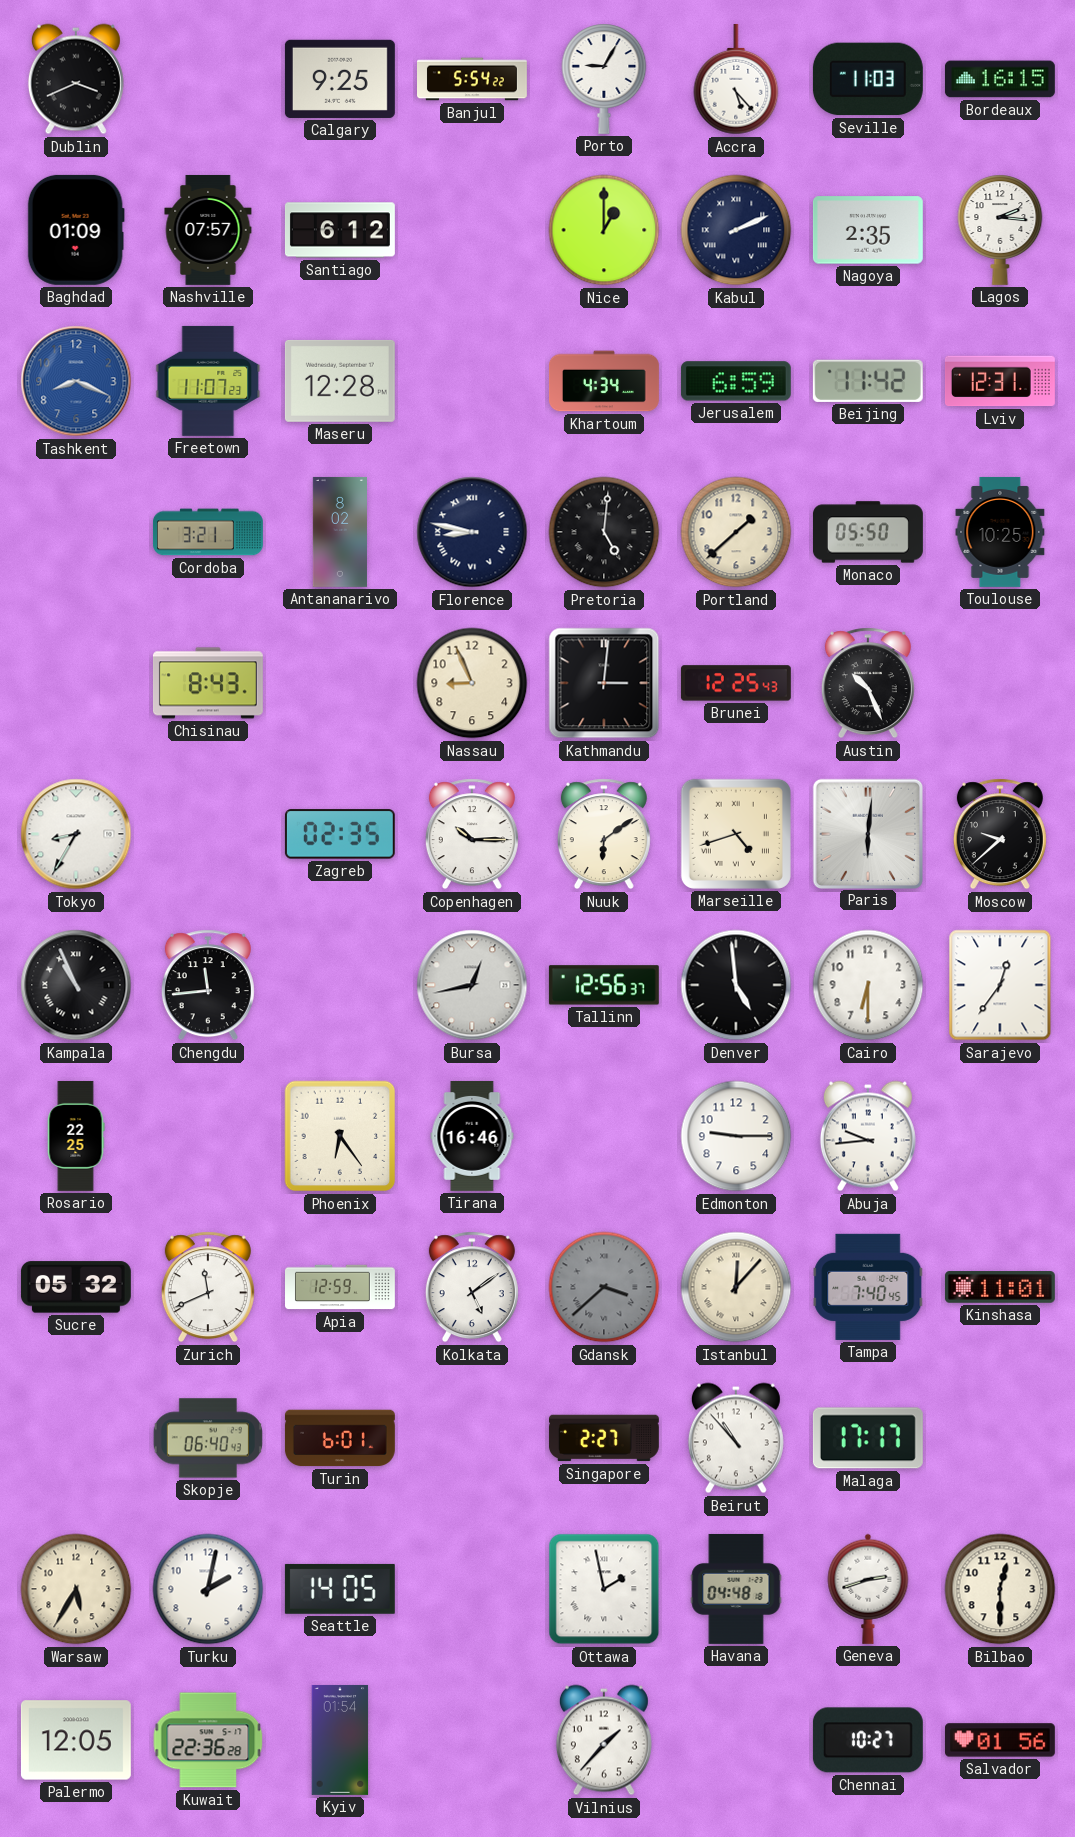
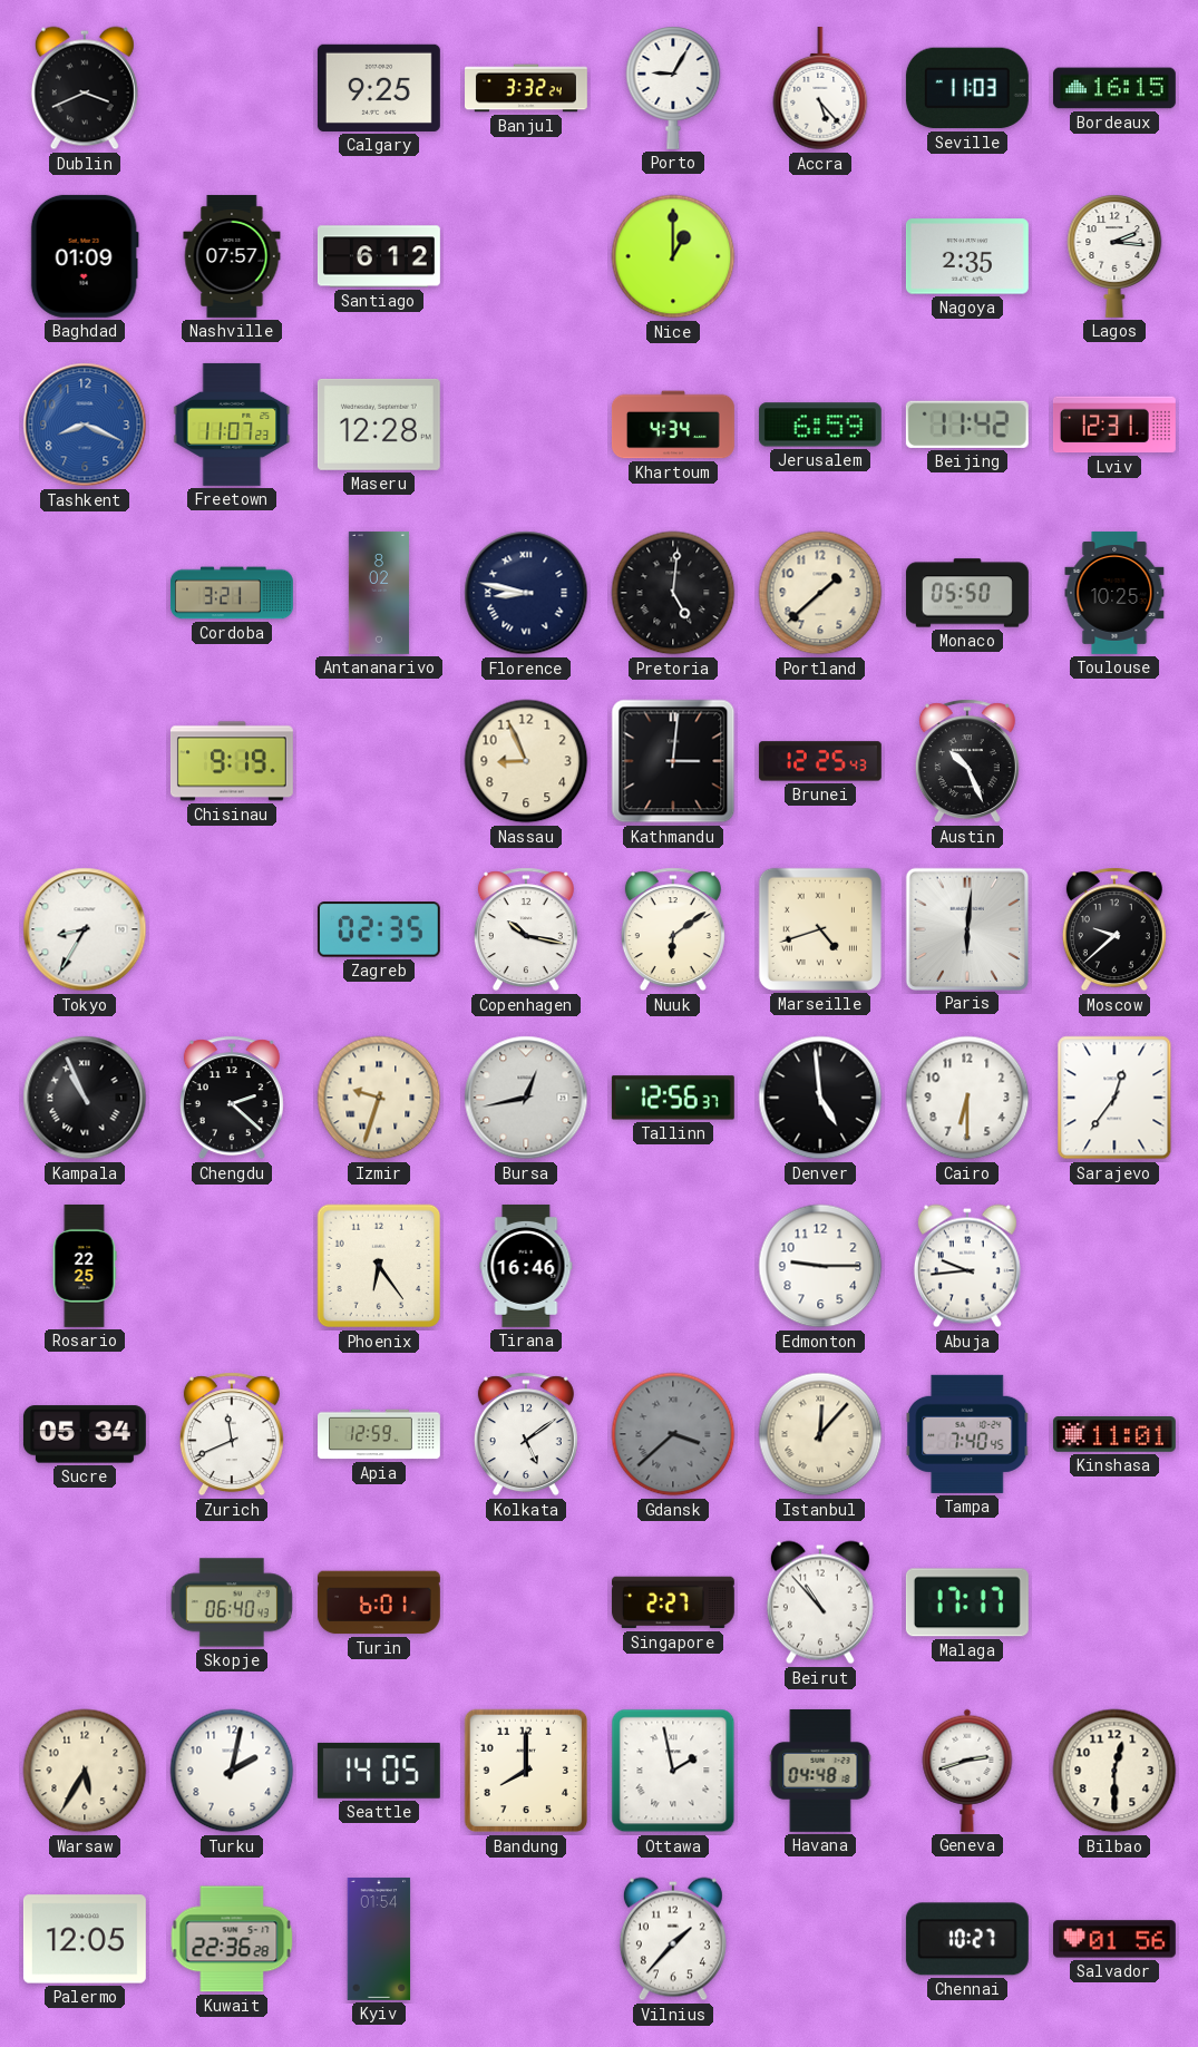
Banjul: 5:54 -> 3:32 (527, 88)
Kabul: 2:11 -> none (736, 230)
Chisinau: 8:43 -> 9:19 (232, 761)
Copenhagen: 10:15 -> 10:17 (526, 929)
Chengdu: 11:44 -> 2:22 (232, 1098)
Izmir: none -> 9:33 (379, 1098)
Sucre: 05:32 -> 05:34 (85, 1434)
Bandung: none -> 8:00 (526, 1771)
